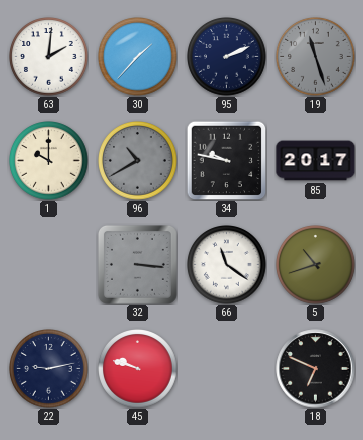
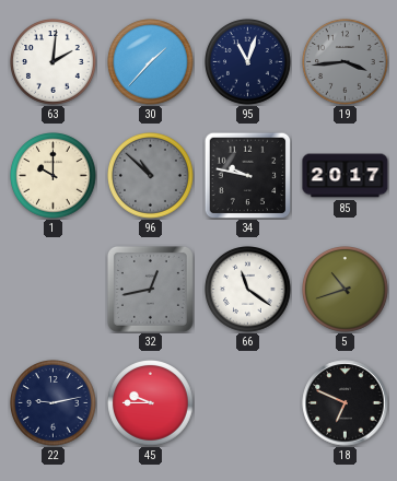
95: 2:11 -> 11:03 (248, 62)
19: 11:27 -> 3:44 (346, 62)
96: 10:40 -> 10:52 (151, 176)
32: 3:16 -> 12:43 (150, 289)
45: 9:48 -> 9:45 (151, 403)
